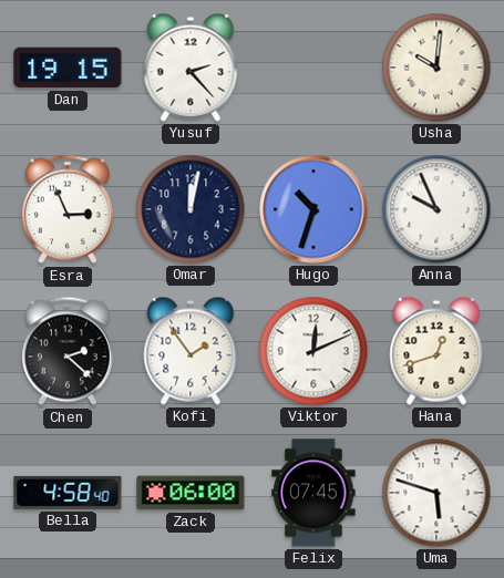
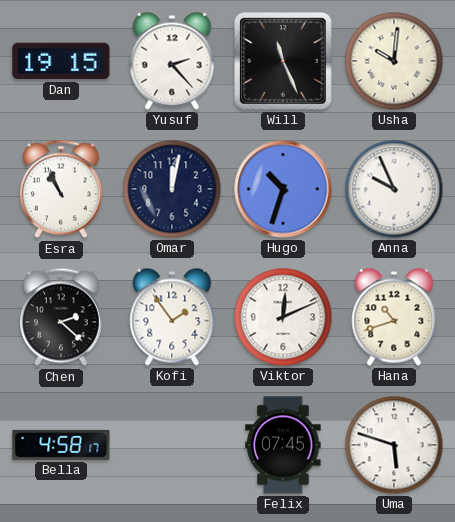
Will: none -> 11:26 (283, 61)
Esra: 2:56 -> 10:56 (61, 189)
Hana: 12:42 -> 10:42 (394, 317)
Bella: 4:58:40 -> 4:58:17 (61, 445)
Zack: 06:00 -> none (191, 493)
